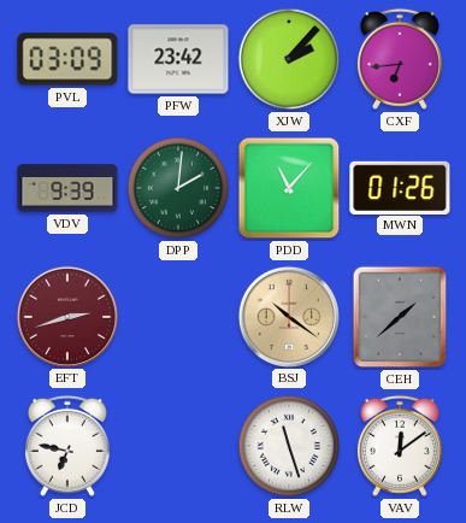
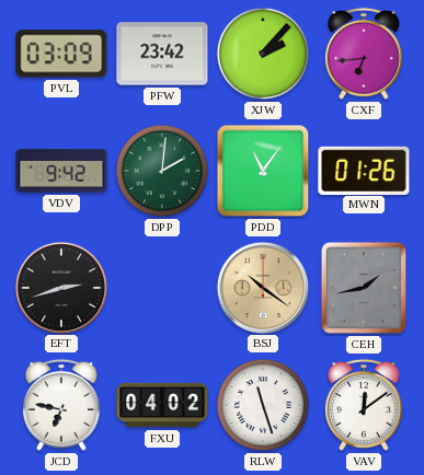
VDV: 9:39 -> 9:42 (61, 171)
PDD: 11:07 -> 11:06 (263, 171)
EFT dial: burgundy -> black (60, 287)
CEH: 1:38 -> 1:43 (364, 288)
FXU: none -> 04:02 (162, 405)
